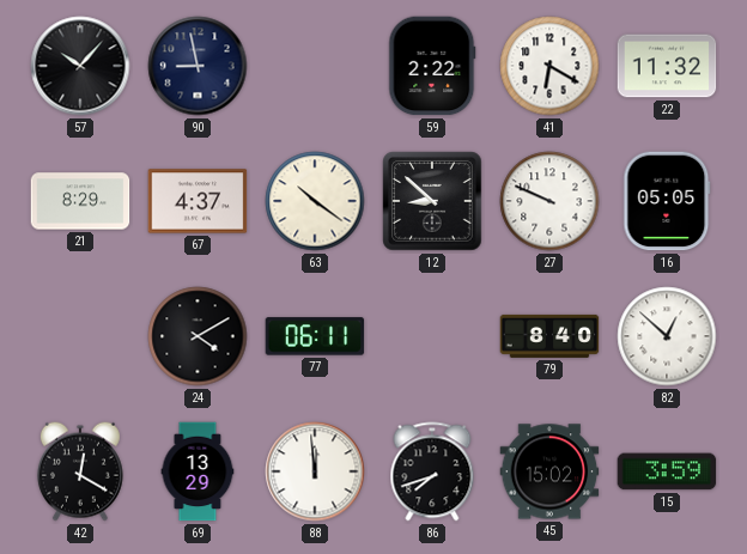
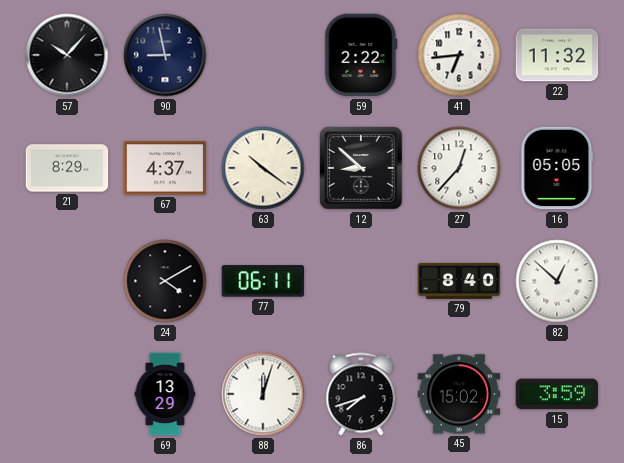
41: 6:20 -> 6:44 (459, 55)
27: 9:49 -> 12:37 (459, 168)
42: 12:20 -> none (80, 471)
88: 11:59 -> 12:03 (263, 394)
